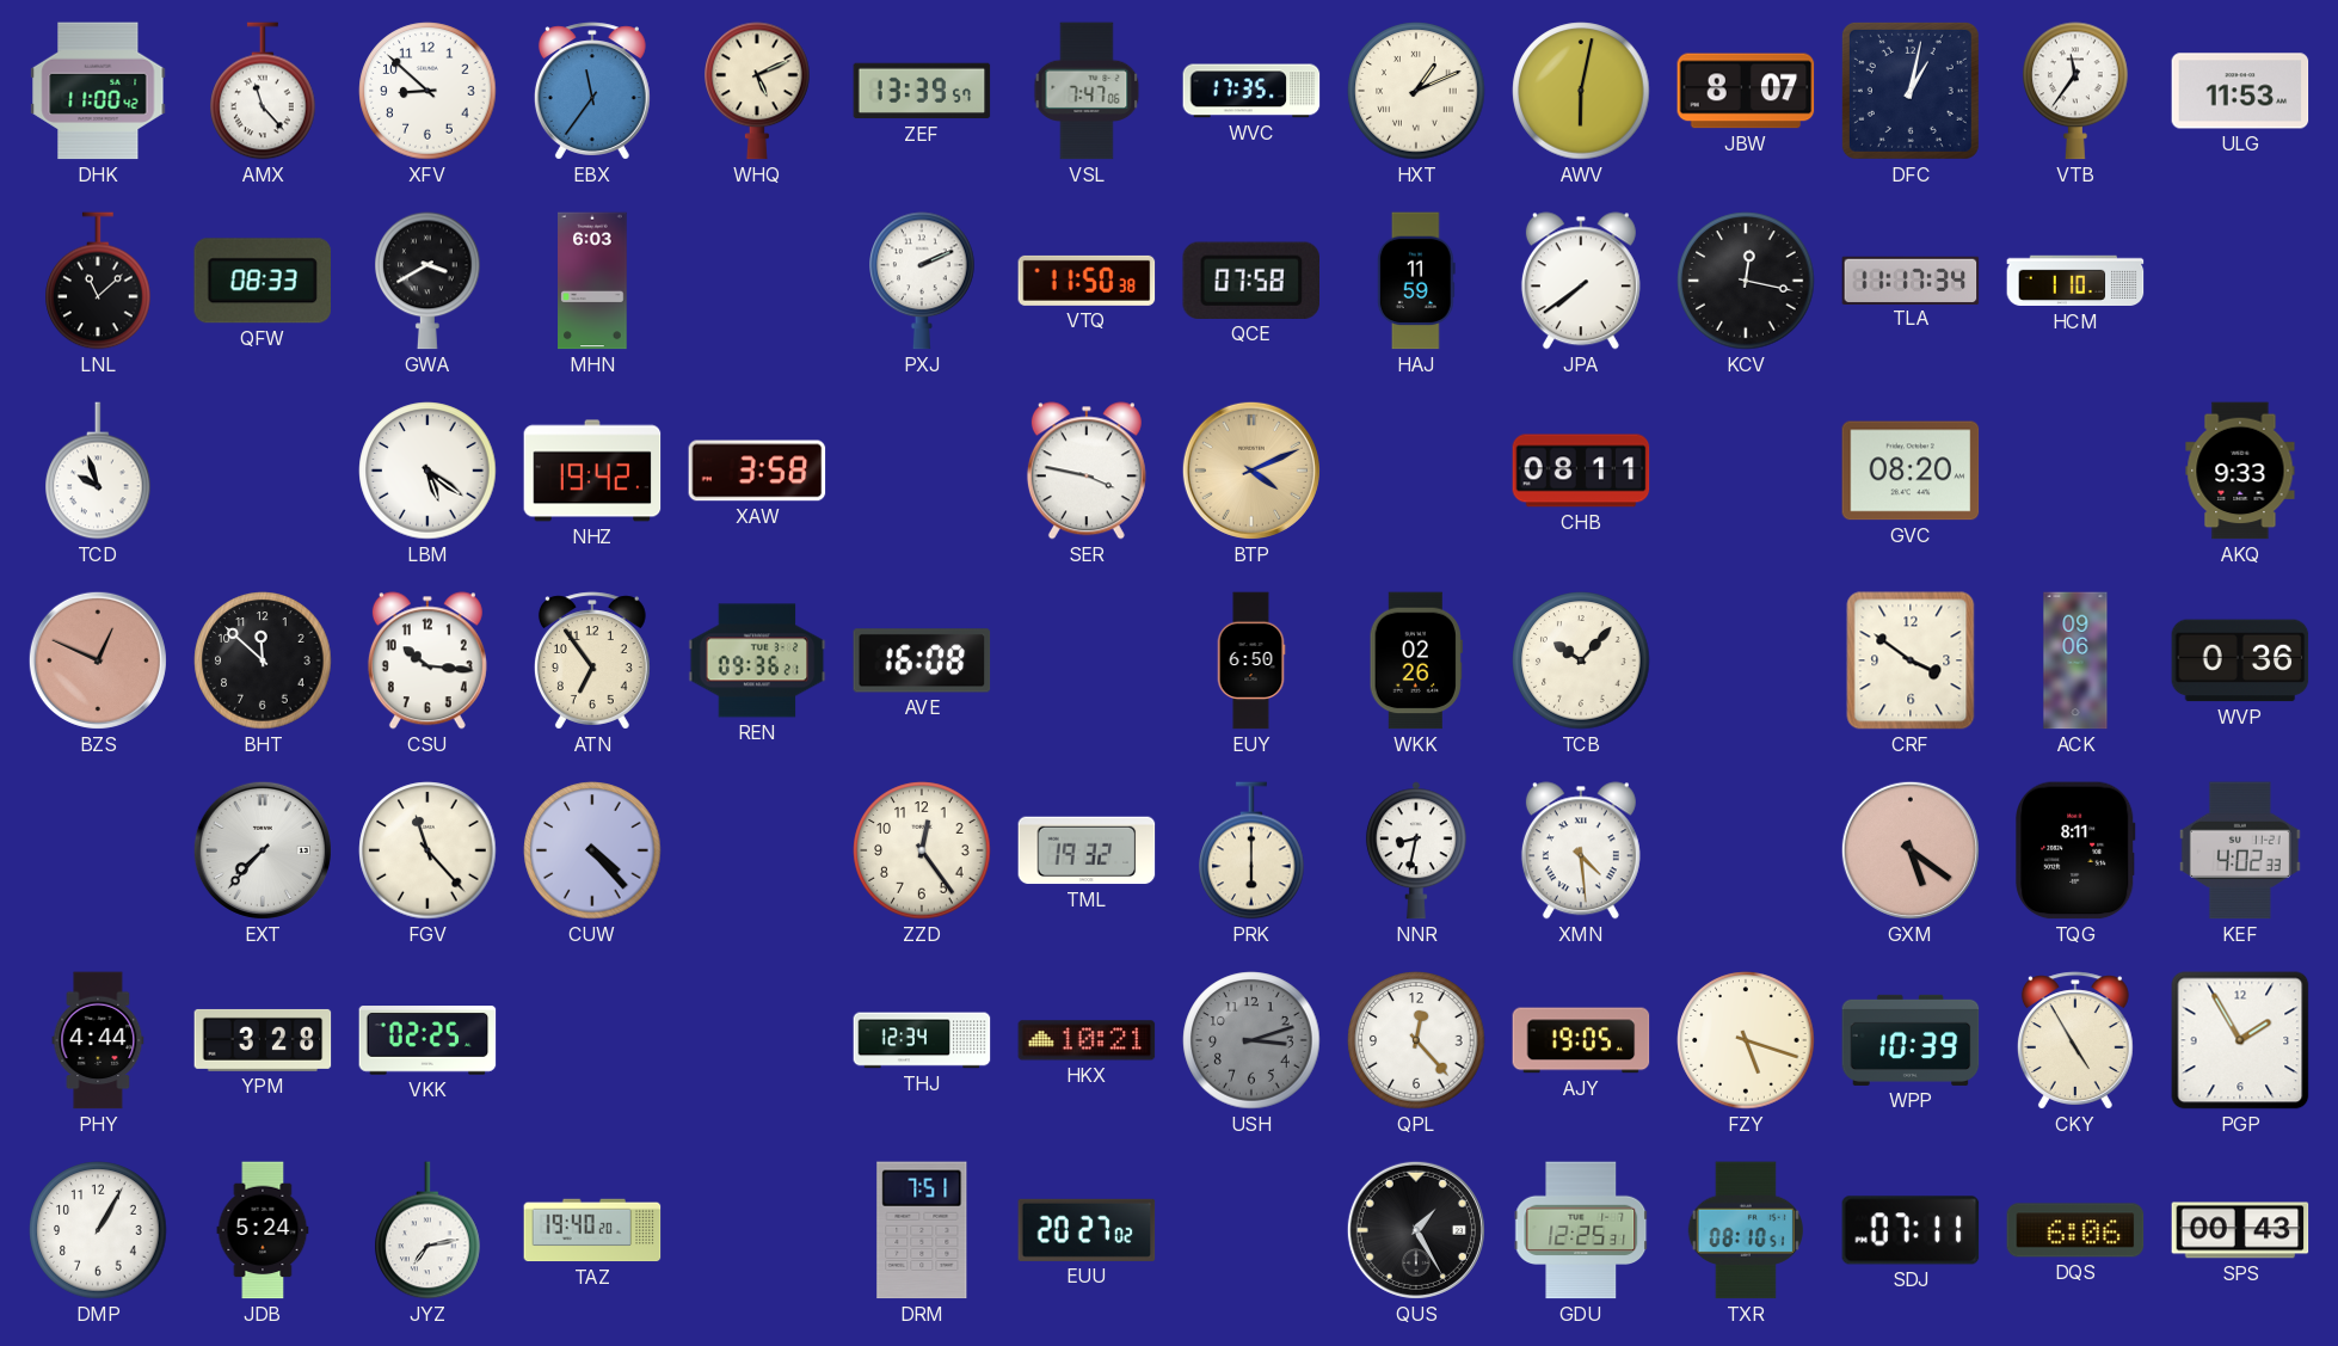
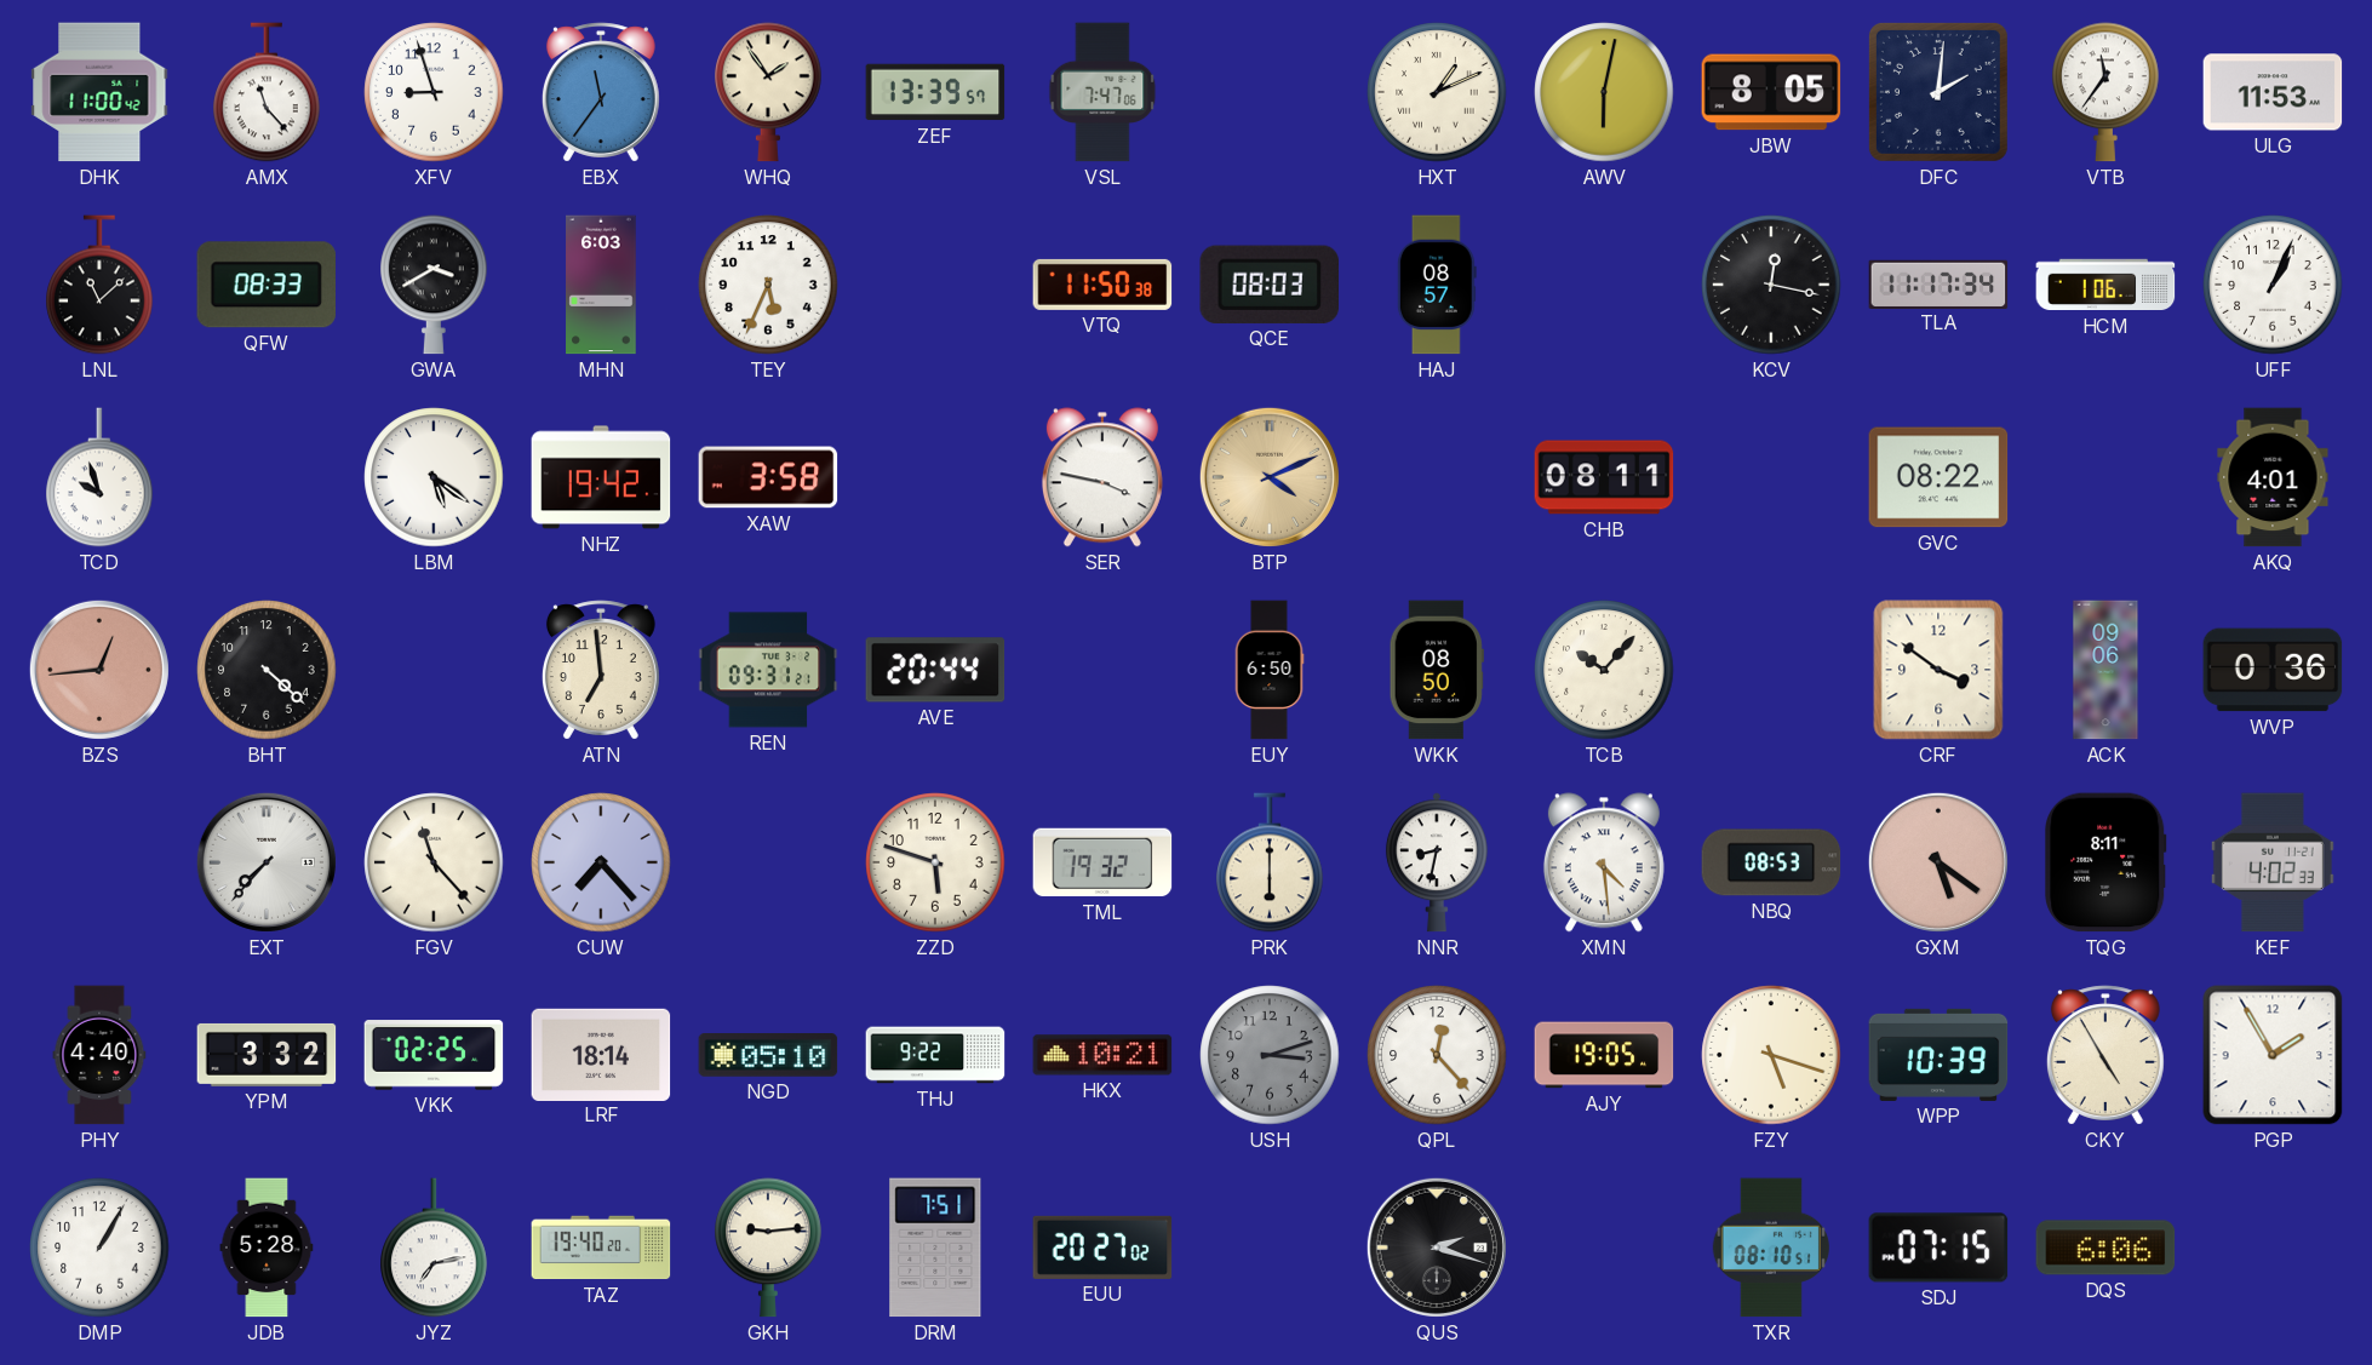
XFV: 8:52 -> 8:57 (434, 92)
WHQ: 5:11 -> 1:54 (768, 92)
WVC: 17:35 -> none (1251, 91)
JBW: 8:07 -> 8:05 (1771, 92)
DFC: 1:02 -> 2:01 (1938, 92)
TEY: none -> 5:34 (768, 285)
PXJ: 2:11 -> none (922, 281)
QCE: 07:58 -> 08:03 (1268, 285)
HAJ: 11:59 -> 08:57 (1437, 285)
JPA: 7:39 -> none (1581, 281)
HCM: 1:10 -> 1:06 (2105, 285)
UFF: none -> 1:04 (2273, 285)
GVC: 08:20 -> 08:22 (1938, 477)
AKQ: 9:33 -> 4:01 (2273, 477)
BZS: 12:49 -> 12:44 (99, 670)
BHT: 11:52 -> 4:22 (267, 670)
CSU: 10:16 -> none (427, 660)
ATN: 6:54 -> 6:59 (601, 670)
REN: 09:36 -> 09:31 (768, 670)
AVE: 16:08 -> 20:44 (935, 670)
WKK: 02:26 -> 08:50 (1437, 670)
CUW: 4:23 -> 7:23 (601, 862)
ZZD: 12:24 -> 5:48 (935, 862)
NBQ: none -> 08:53 (1771, 862)
PHY: 4:44 -> 4:40 (99, 1055)
YPM: 3:28 -> 3:32 (267, 1055)
LRF: none -> 18:14 (601, 1054)
NGD: none -> 05:10 (768, 1056)
THJ: 12:34 -> 9:22 (935, 1055)
JDB: 5:24 -> 5:28 (267, 1248)
GKH: none -> 9:14 (768, 1248)
QUS: 1:25 -> 2:18 (1437, 1248)
GDU: 12:25 -> none (1581, 1230)
SDJ: 07:11 -> 07:15 (1938, 1248)
SPS: 00:43 -> none (2240, 1230)
